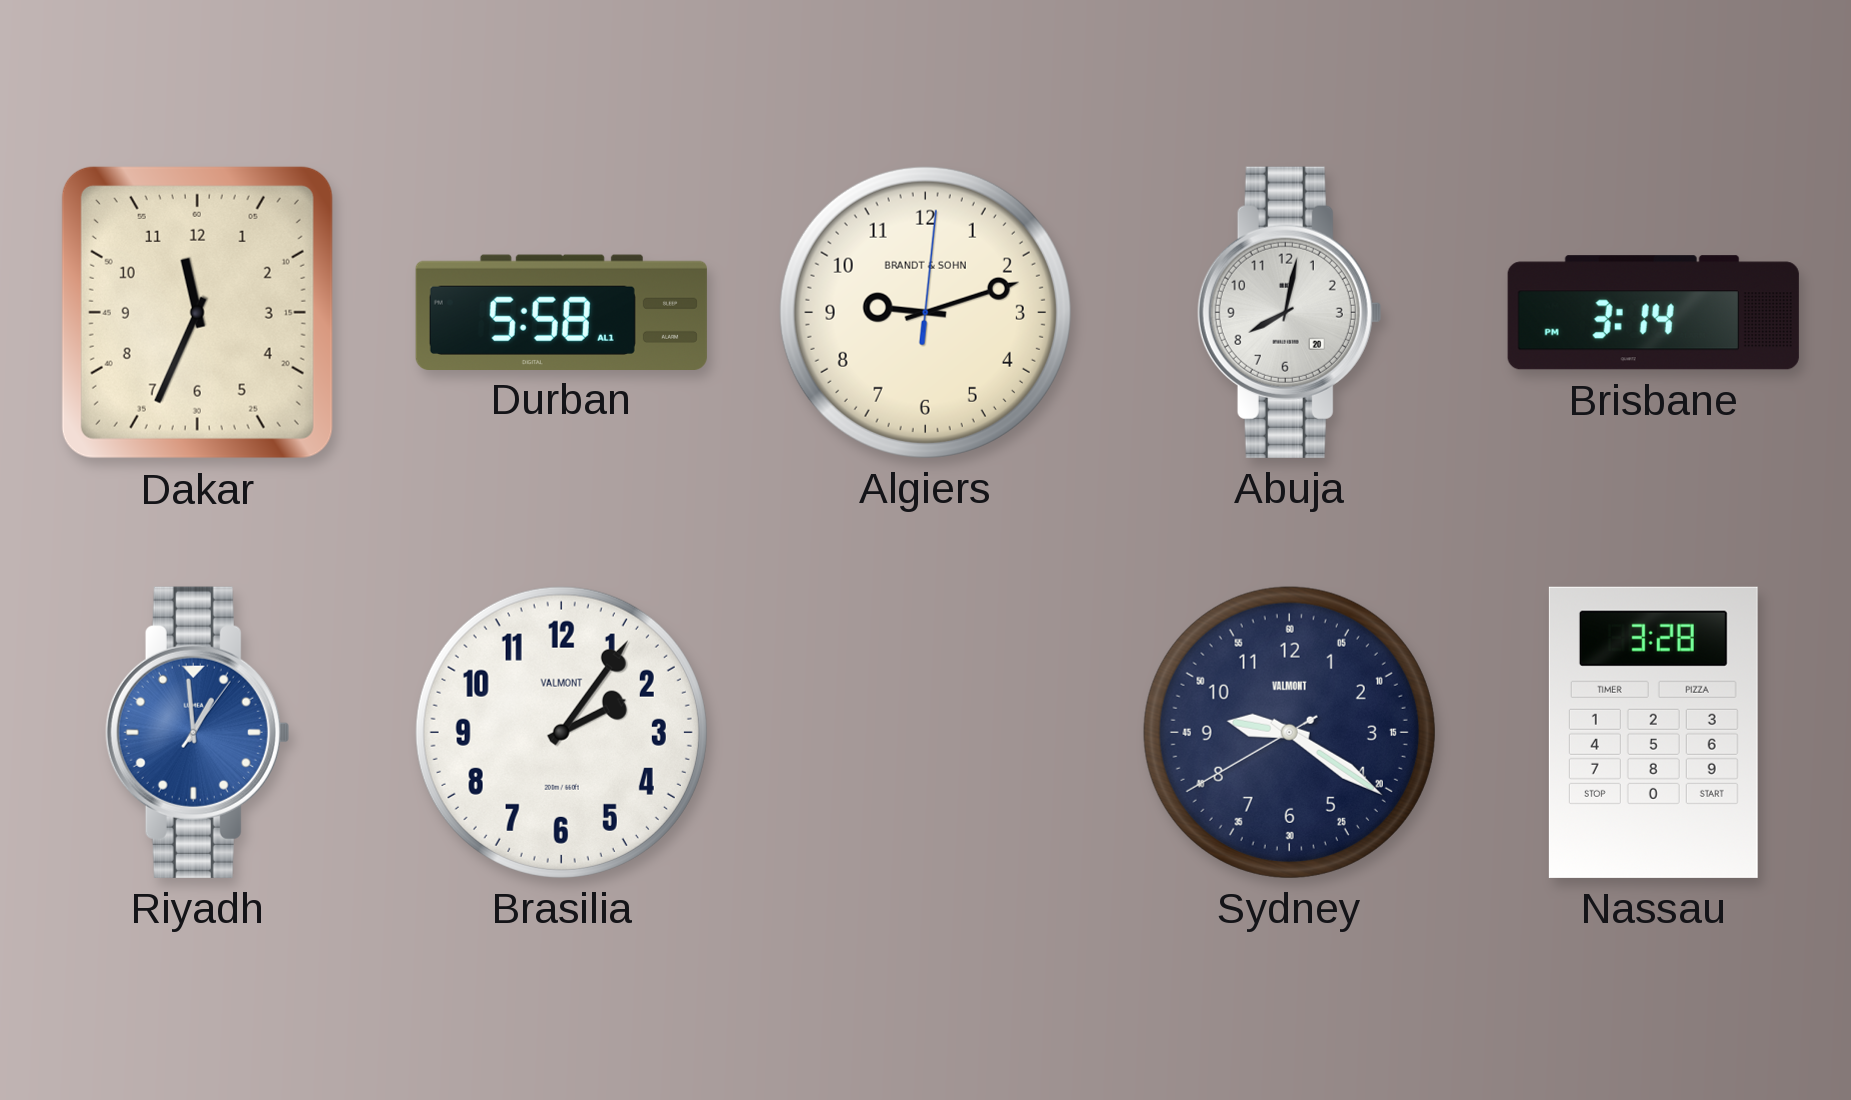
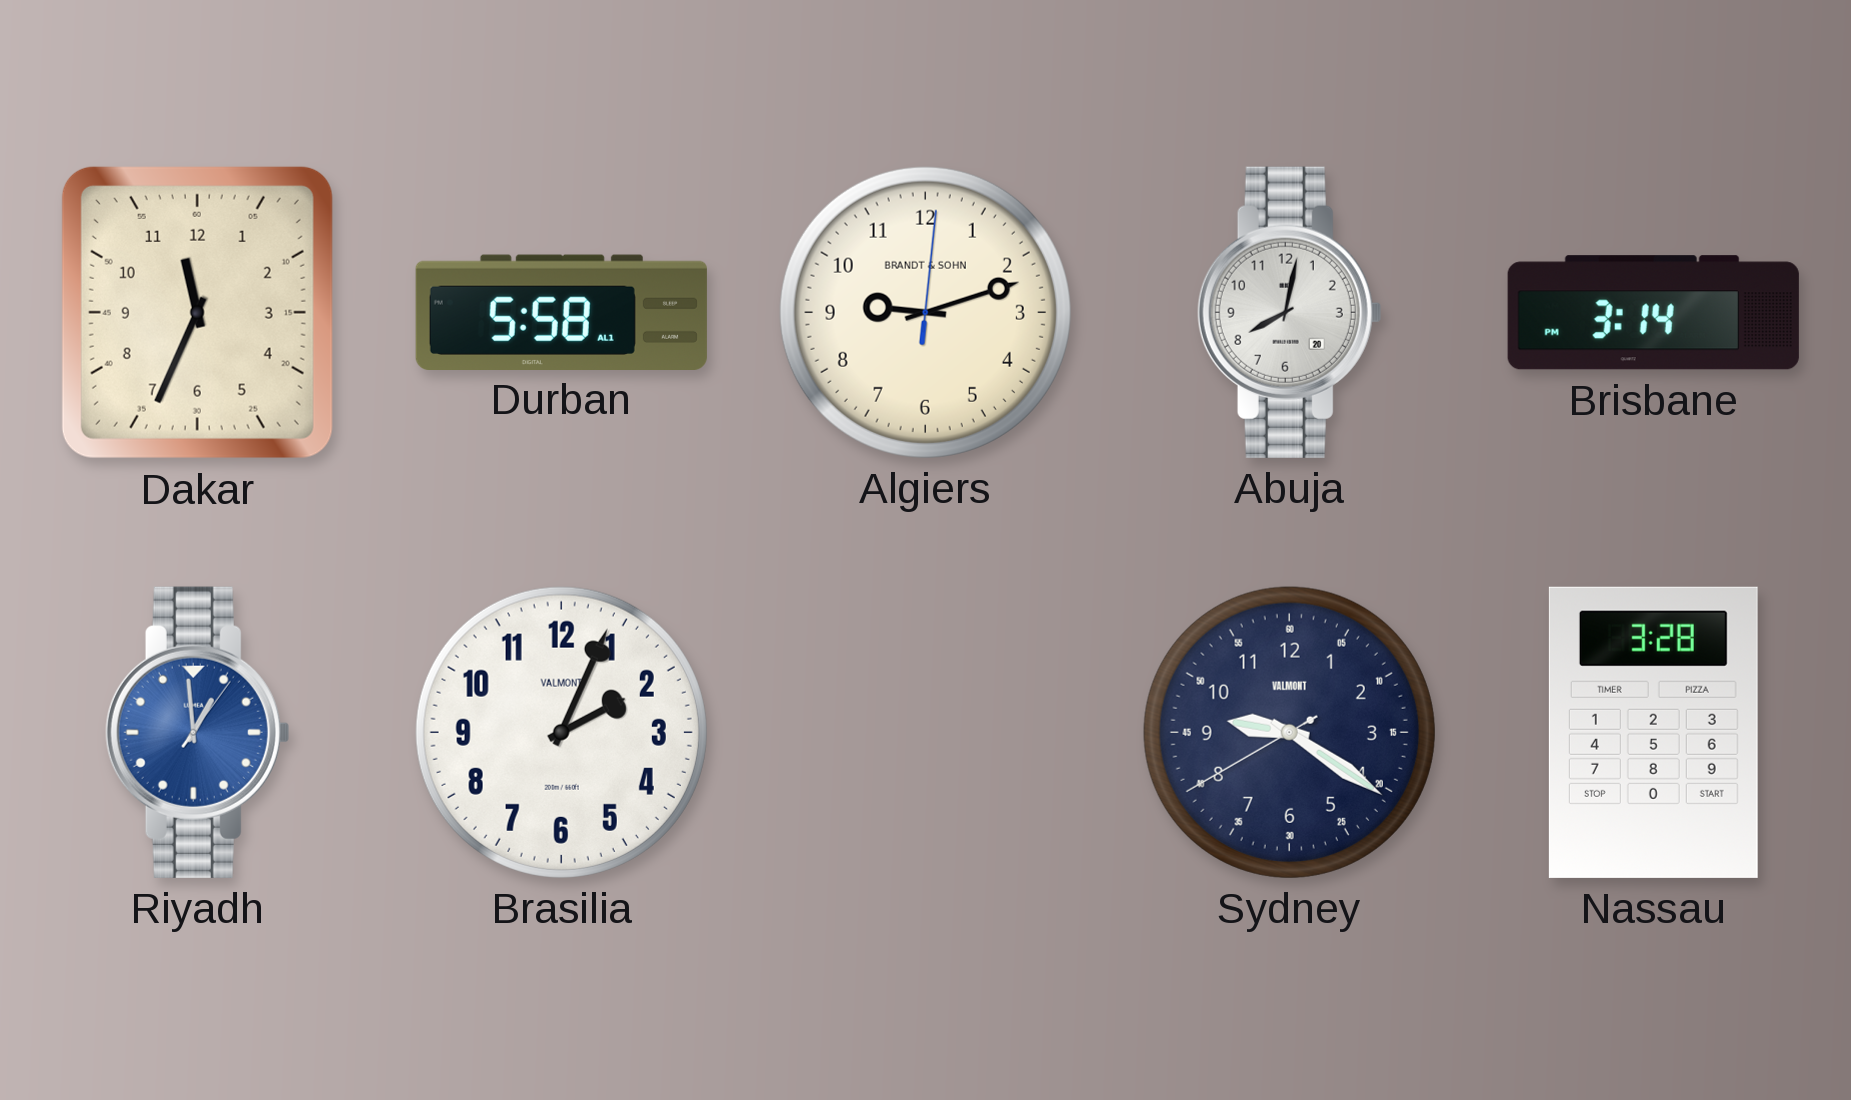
Brasilia: 2:06 -> 2:04 (561, 732)
